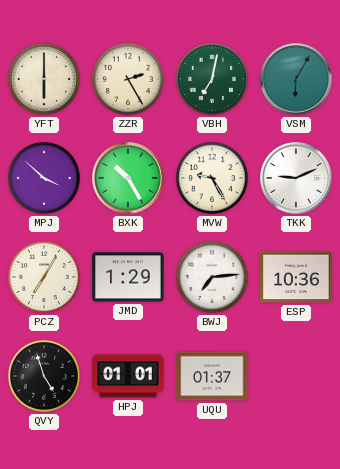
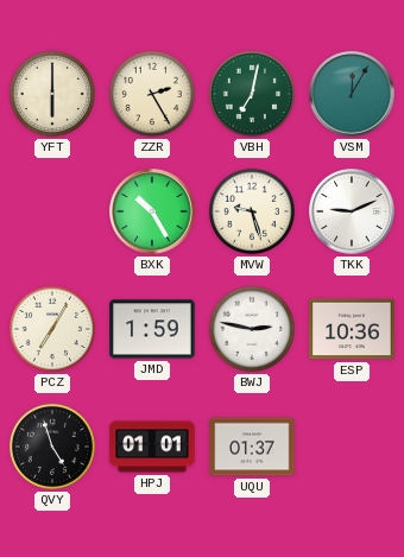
VSM: 6:05 -> 12:05 (352, 94)
MPJ: 3:52 -> none (44, 178)
MVW: 9:25 -> 9:27 (252, 211)
JMD: 1:29 -> 1:59 (152, 329)
BWJ: 7:14 -> 2:47 (252, 329)
